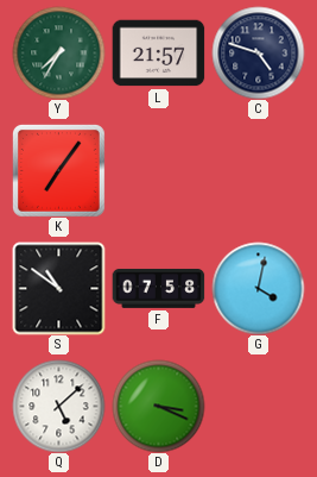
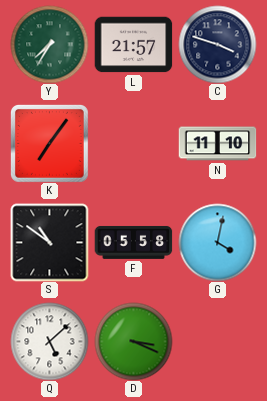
C: 4:48 -> 3:48 (217, 44)
N: none -> 11:10 (217, 144)
F: 07:58 -> 05:58 (133, 242)
